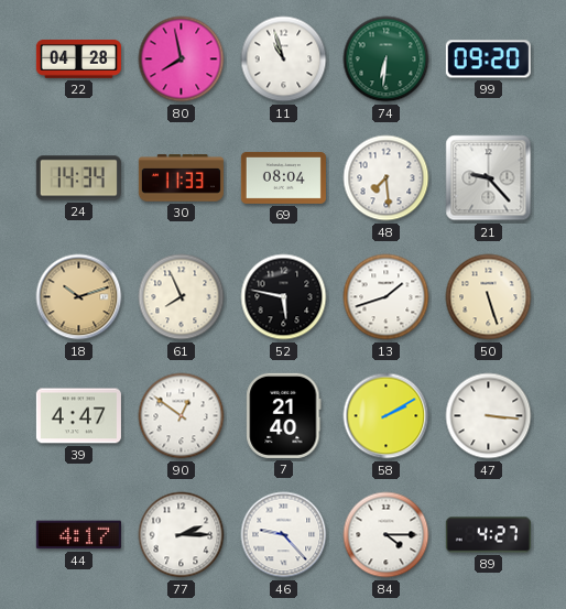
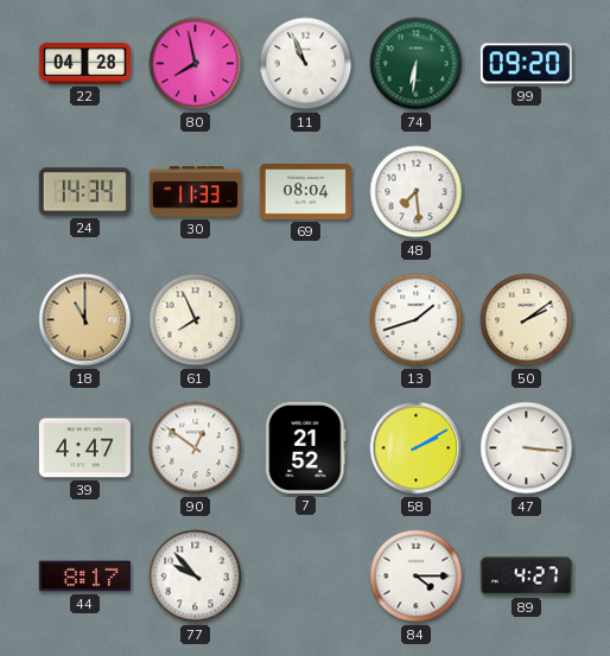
11: 10:57 -> 10:56 (306, 64)
21: 9:23 -> none (489, 178)
18: 10:12 -> 11:00 (85, 320)
52: 5:47 -> none (284, 297)
50: 5:27 -> 2:09 (527, 320)
7: 21:40 -> 21:52 (306, 447)
44: 4:17 -> 8:17 (84, 577)
77: 2:15 -> 9:53 (196, 577)
46: 9:23 -> none (284, 535)
